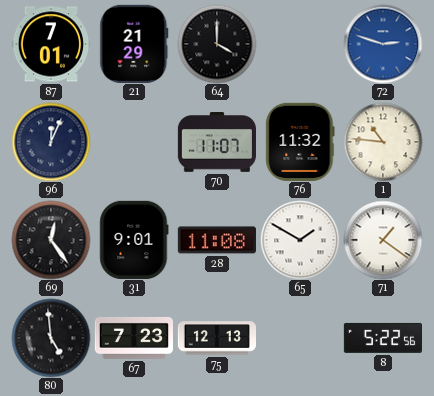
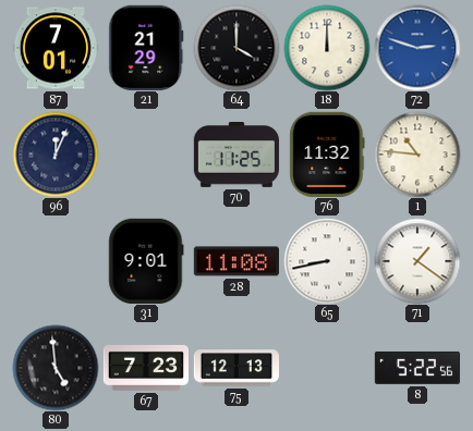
18: none -> 12:00 (327, 48)
70: 11:07 -> 11:25 (235, 155)
69: 12:24 -> none (51, 240)
65: 1:50 -> 8:43 (327, 261)
